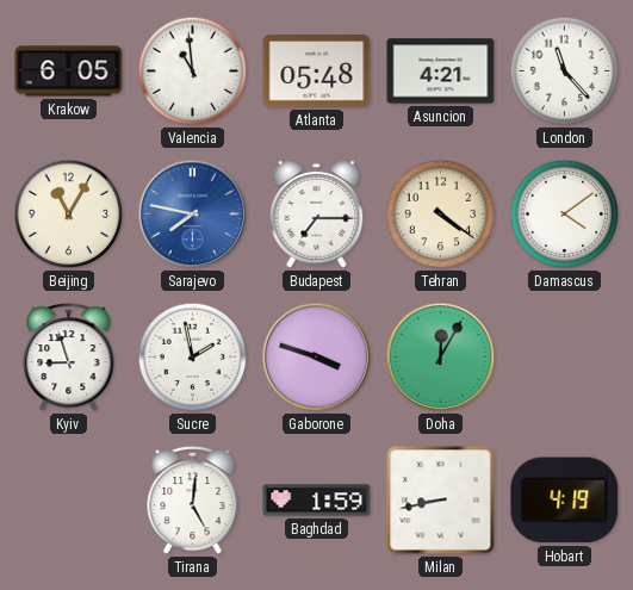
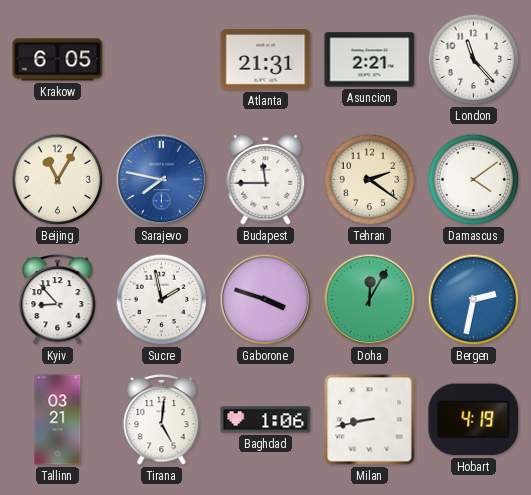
Valencia: 10:59 -> none (193, 72)
Atlanta: 05:48 -> 21:31 (266, 60)
Asuncion: 4:21 -> 2:21 (370, 60)
Budapest: 7:15 -> 11:45 (266, 179)
Tehran: 4:21 -> 2:21 (370, 180)
Kyiv: 8:57 -> 8:53 (58, 300)
Bergen: none -> 2:32 (474, 300)
Tallinn: none -> 03:21 (58, 420)
Baghdad: 1:59 -> 1:06 (266, 420)
